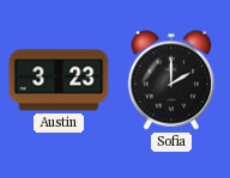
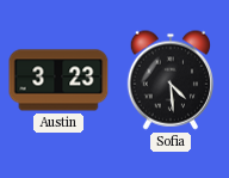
Sofia: 2:00 -> 4:29 (169, 80)
